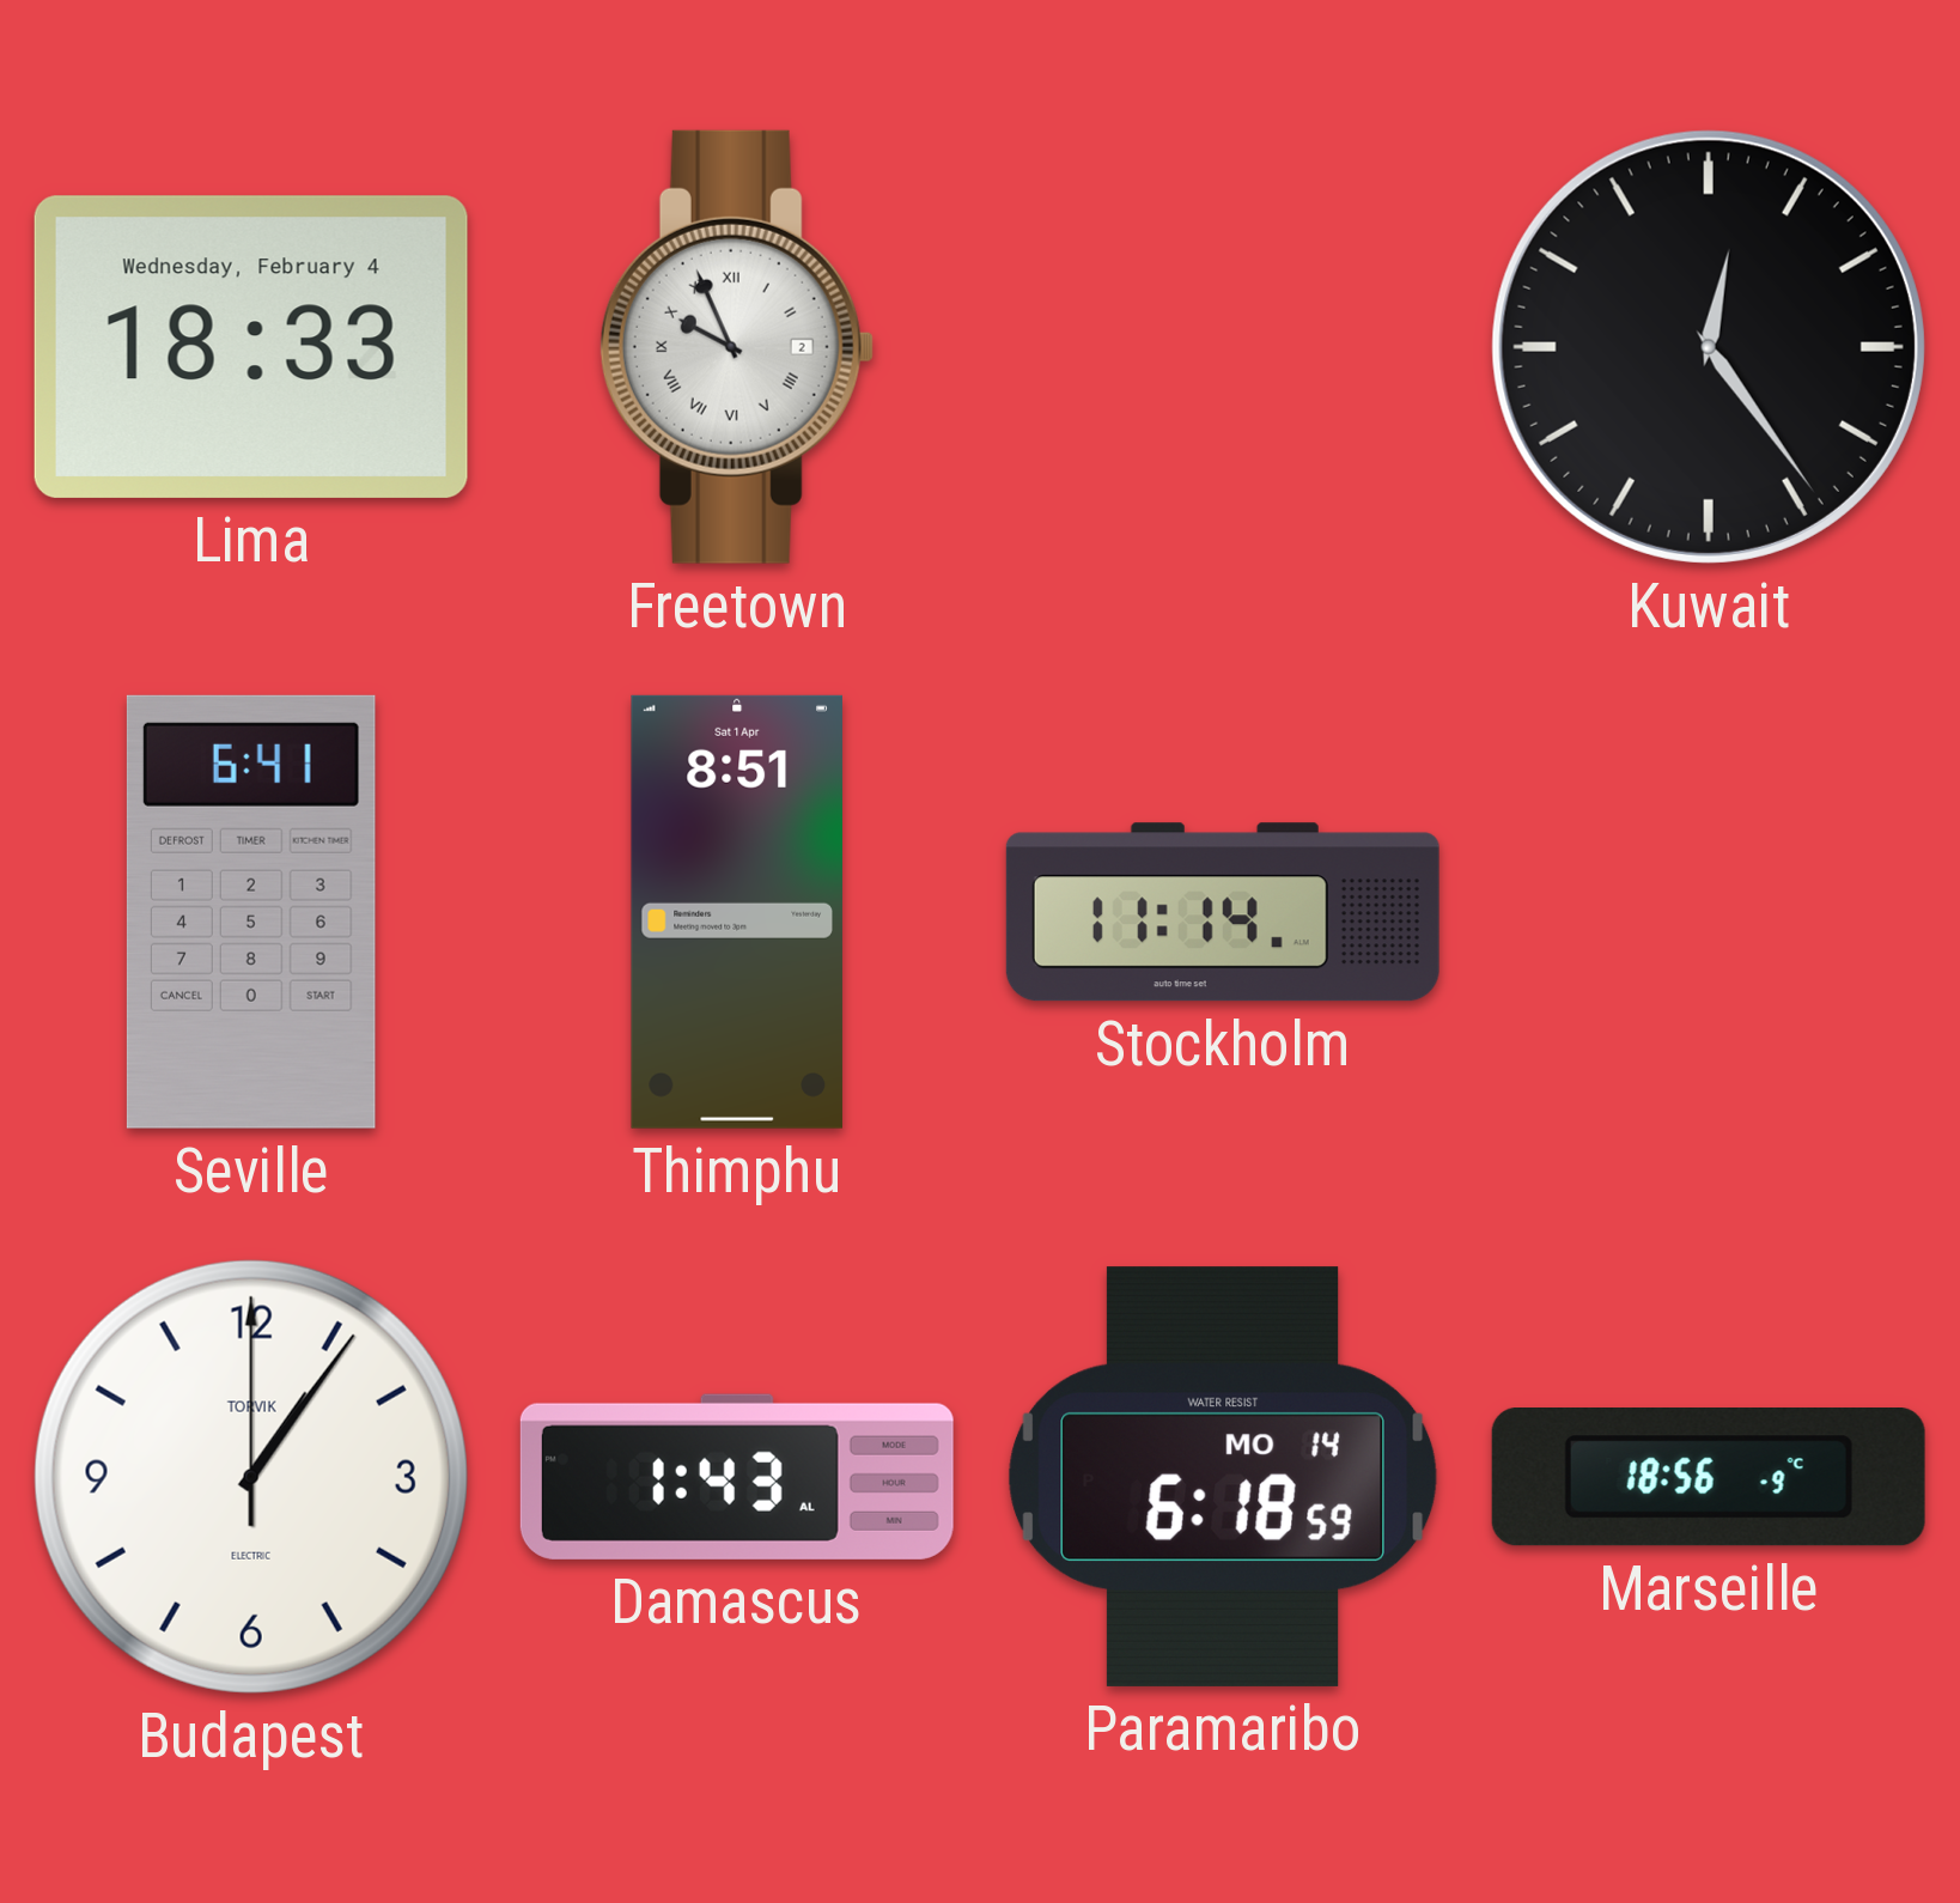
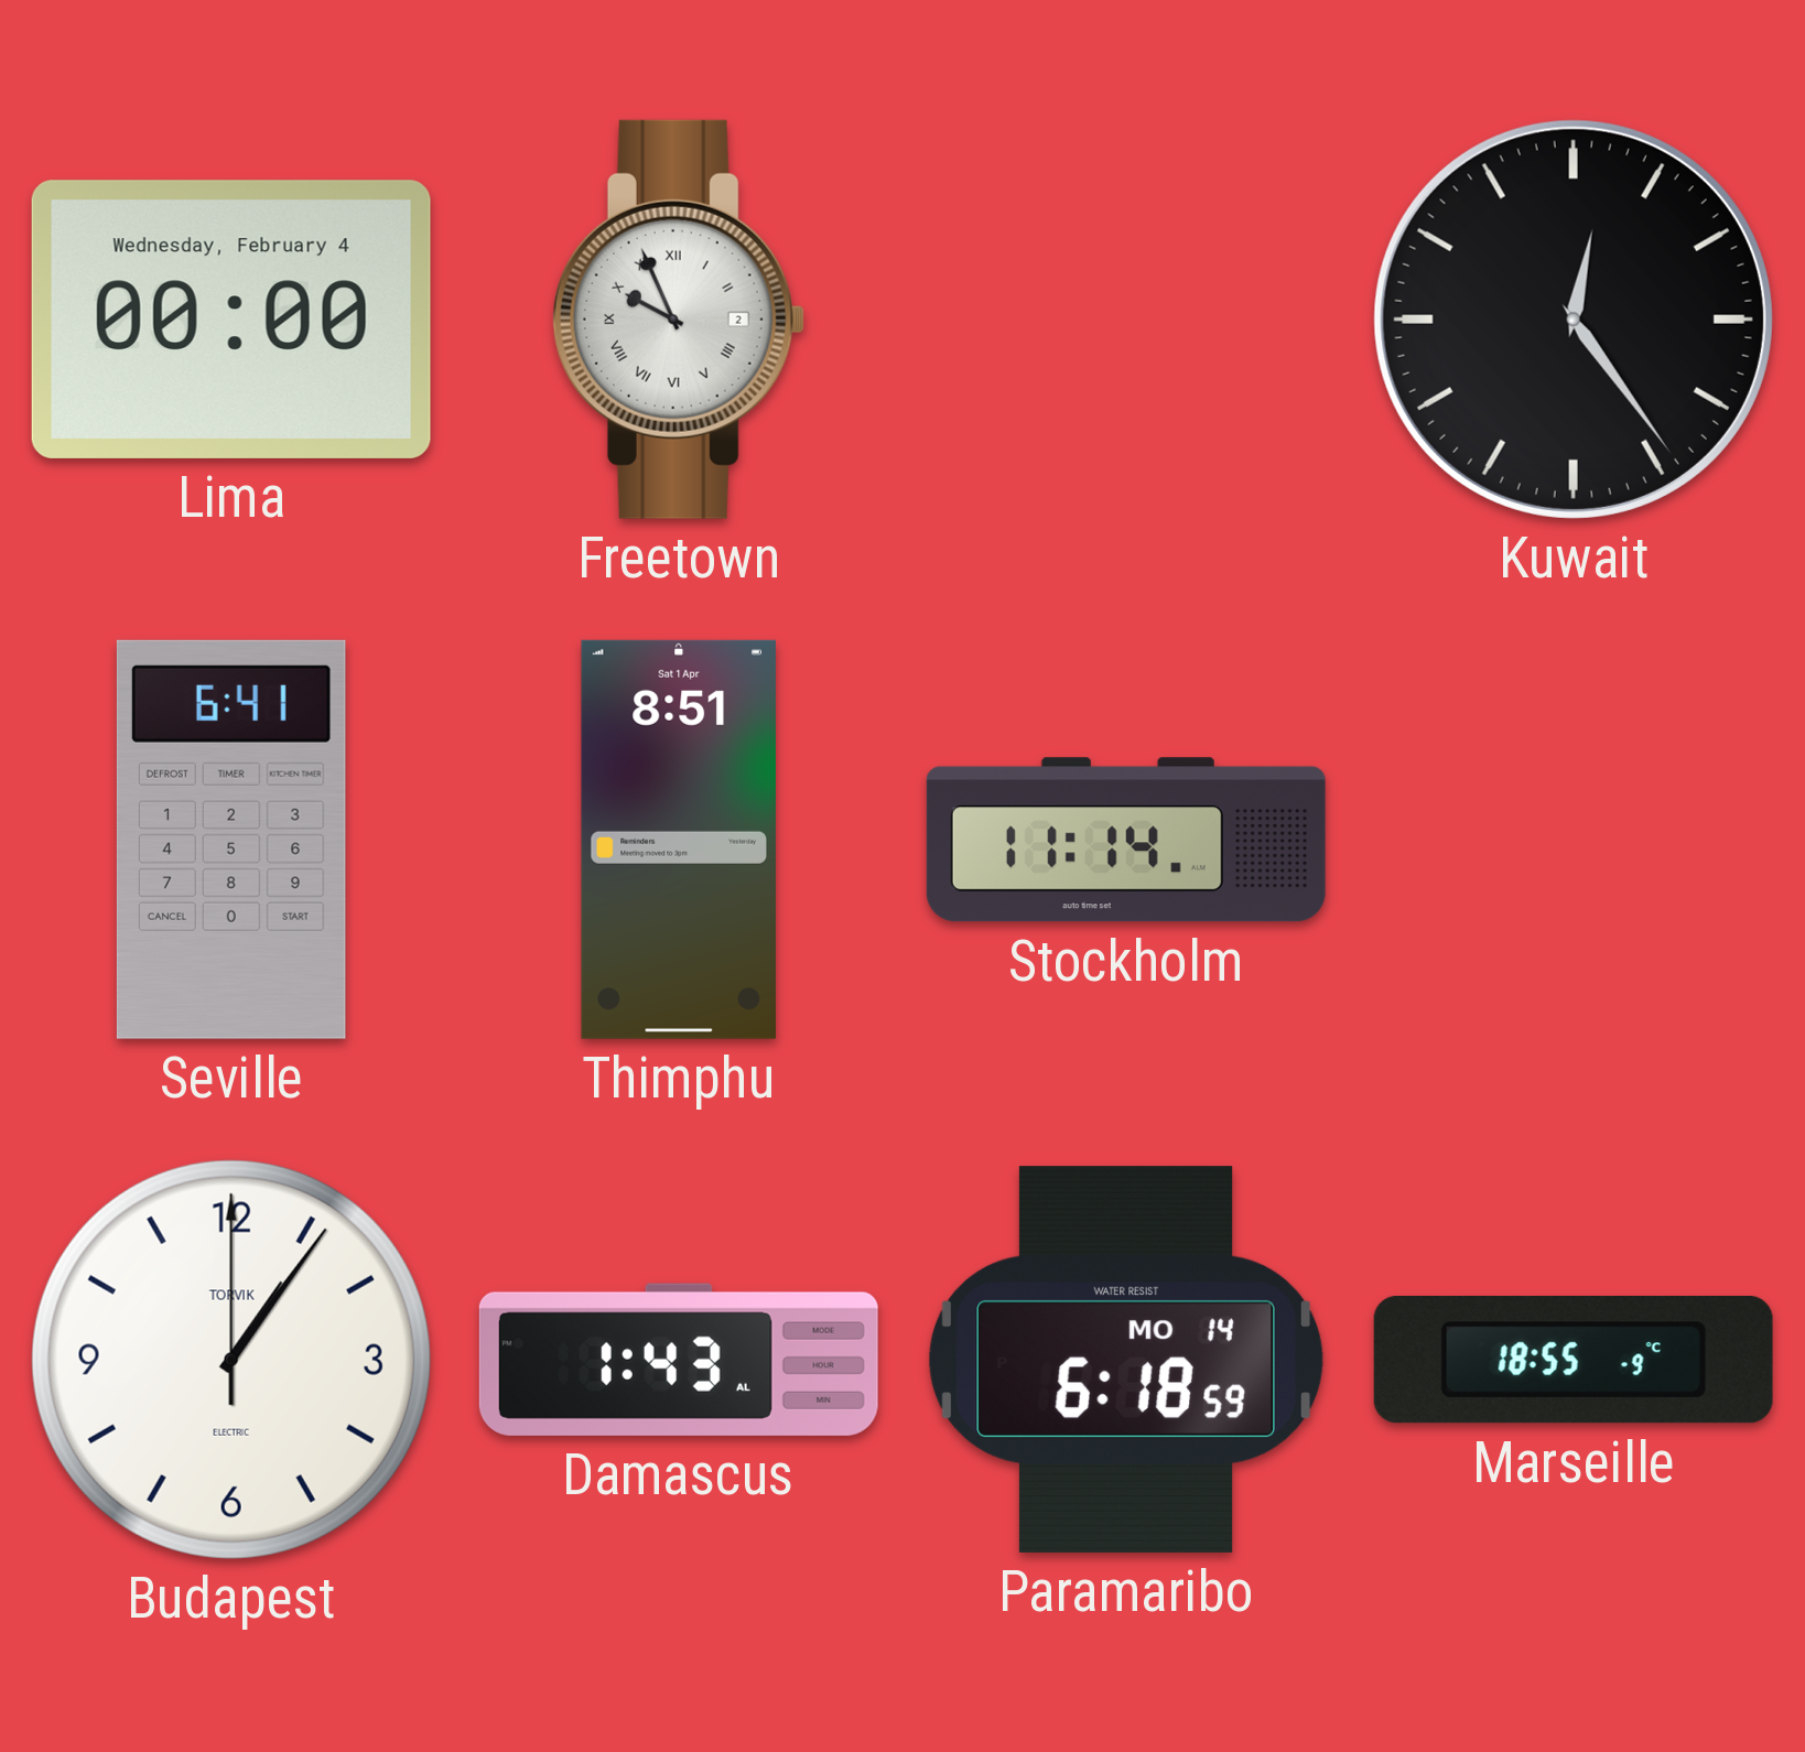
Lima: 18:33 -> 00:00 (231, 320)
Marseille: 18:56 -> 18:55 (1574, 1361)
